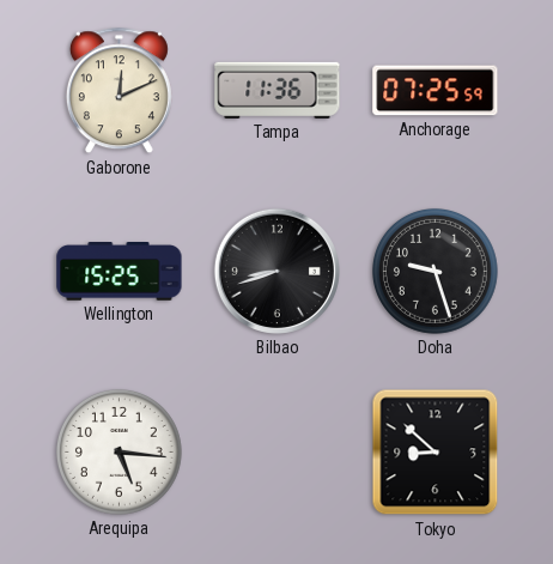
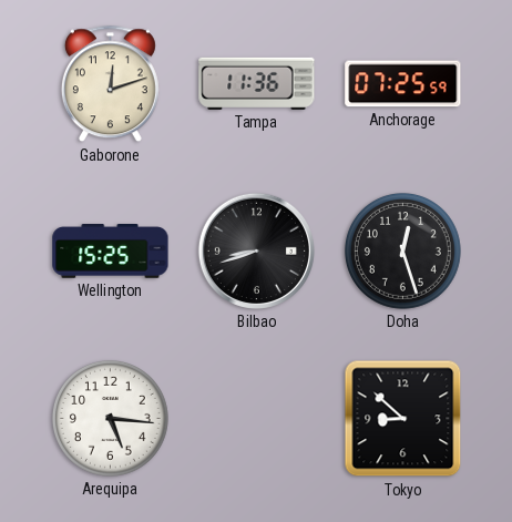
Gaborone: 12:11 -> 12:12 (110, 84)
Doha: 9:27 -> 12:27 (402, 250)
